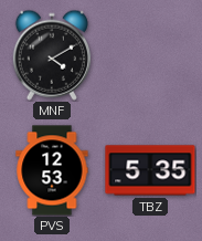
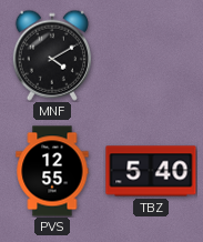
PVS: 12:53 -> 12:55 (52, 171)
TBZ: 5:35 -> 5:40 (151, 171)
